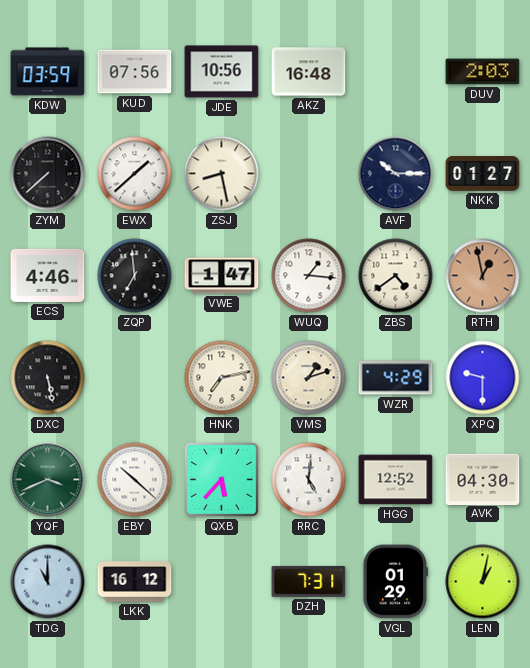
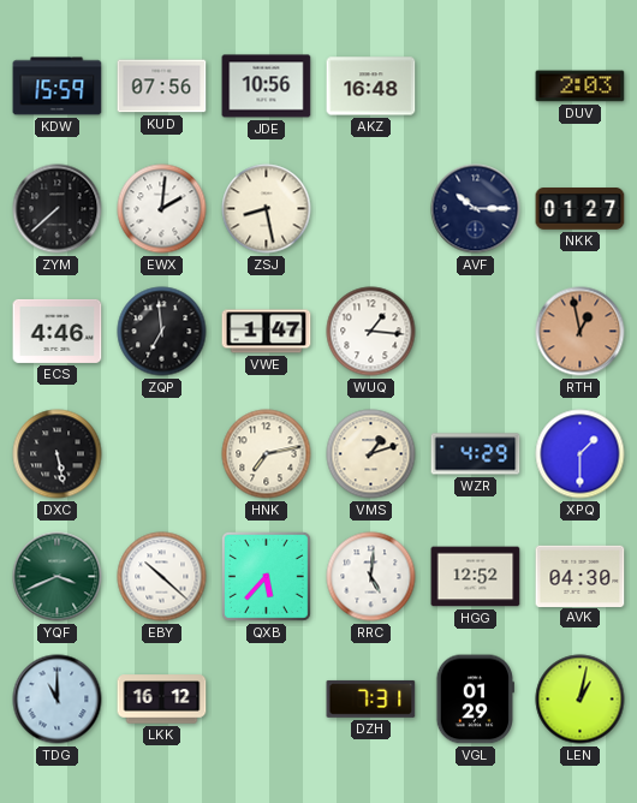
KDW: 03:59 -> 15:59 (58, 87)
EWX: 1:38 -> 2:01 (162, 209)
ZBS: 4:39 -> none (396, 276)
XPQ: 9:30 -> 1:30 (581, 454)
